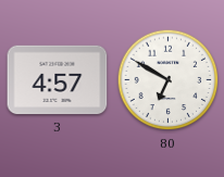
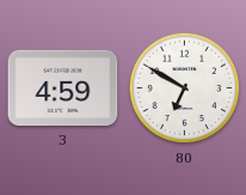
3: 4:57 -> 4:59 (63, 89)
